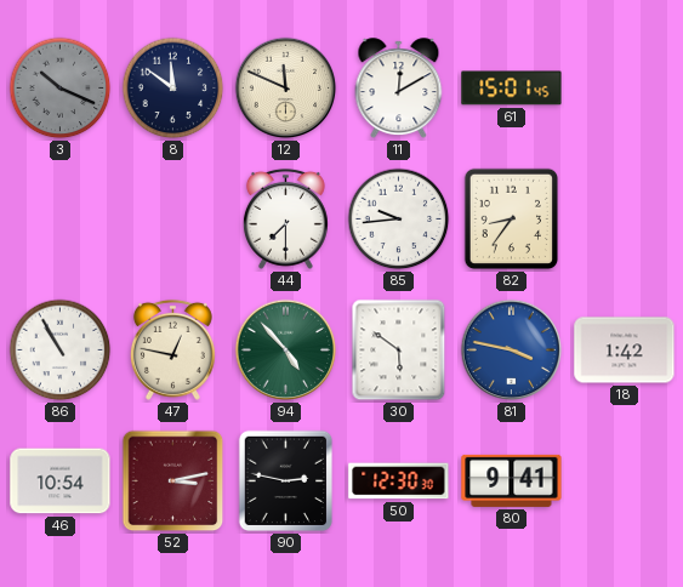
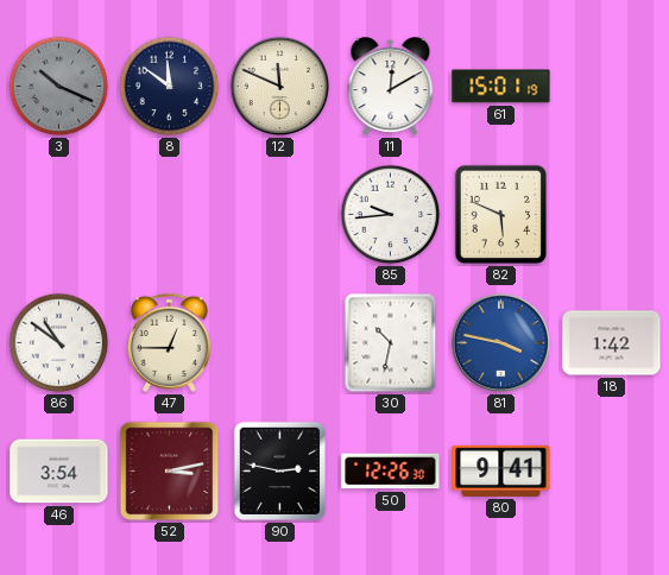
61: 15:01:45 -> 15:01:19 (501, 87)
44: 7:30 -> none (285, 218)
82: 8:36 -> 5:49 (501, 215)
86: 10:55 -> 10:51 (59, 343)
47: 12:47 -> 12:45 (169, 342)
94: 4:53 -> none (286, 351)
30: 5:51 -> 10:32 (391, 343)
46: 10:54 -> 3:54 (59, 472)
50: 12:30 -> 12:26 (391, 472)
